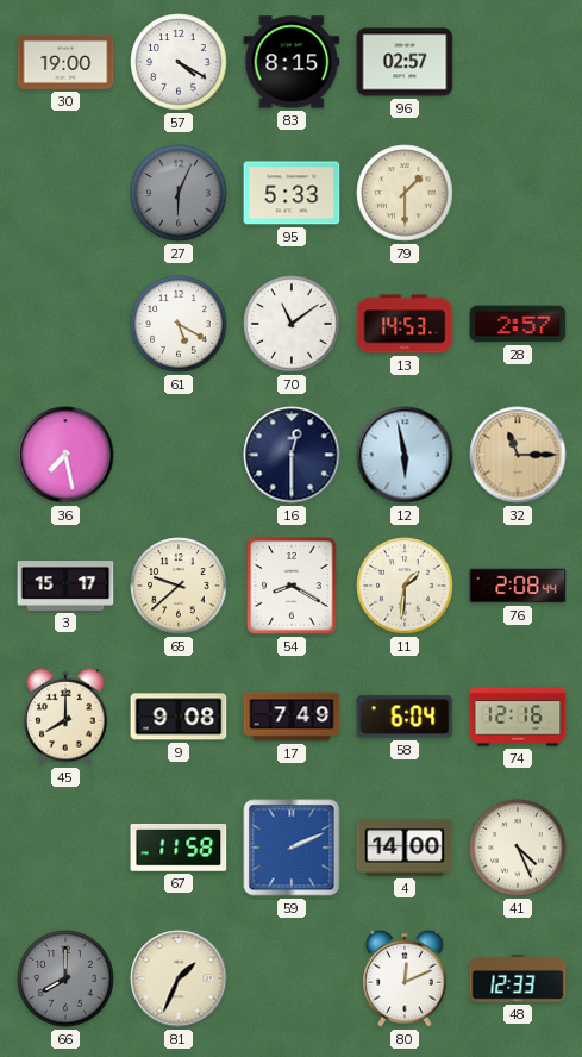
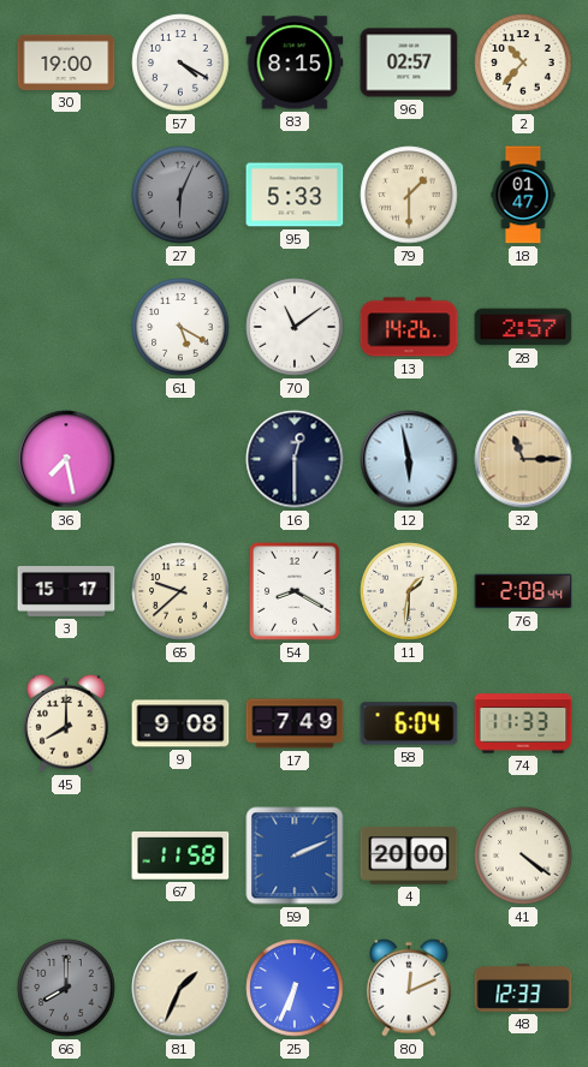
2: none -> 10:37 (523, 62)
18: none -> 01:47 (523, 195)
13: 14:53 -> 14:26 (409, 327)
74: 12:16 -> 11:33 (523, 723)
4: 14:00 -> 20:00 (409, 857)
41: 4:26 -> 4:21 (523, 856)
25: none -> 6:34 (295, 988)
